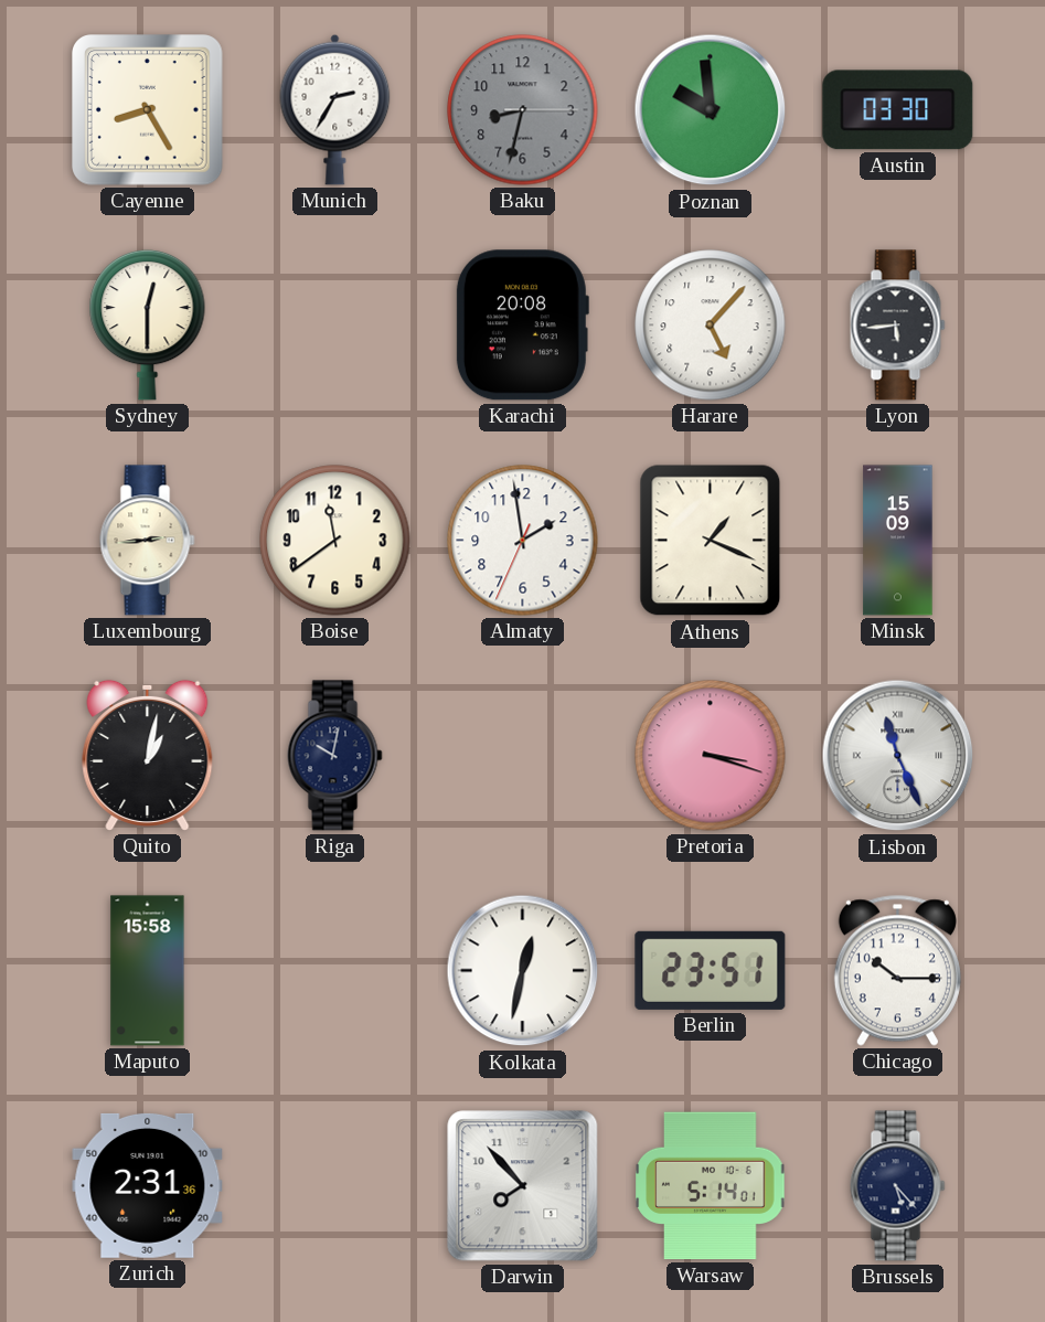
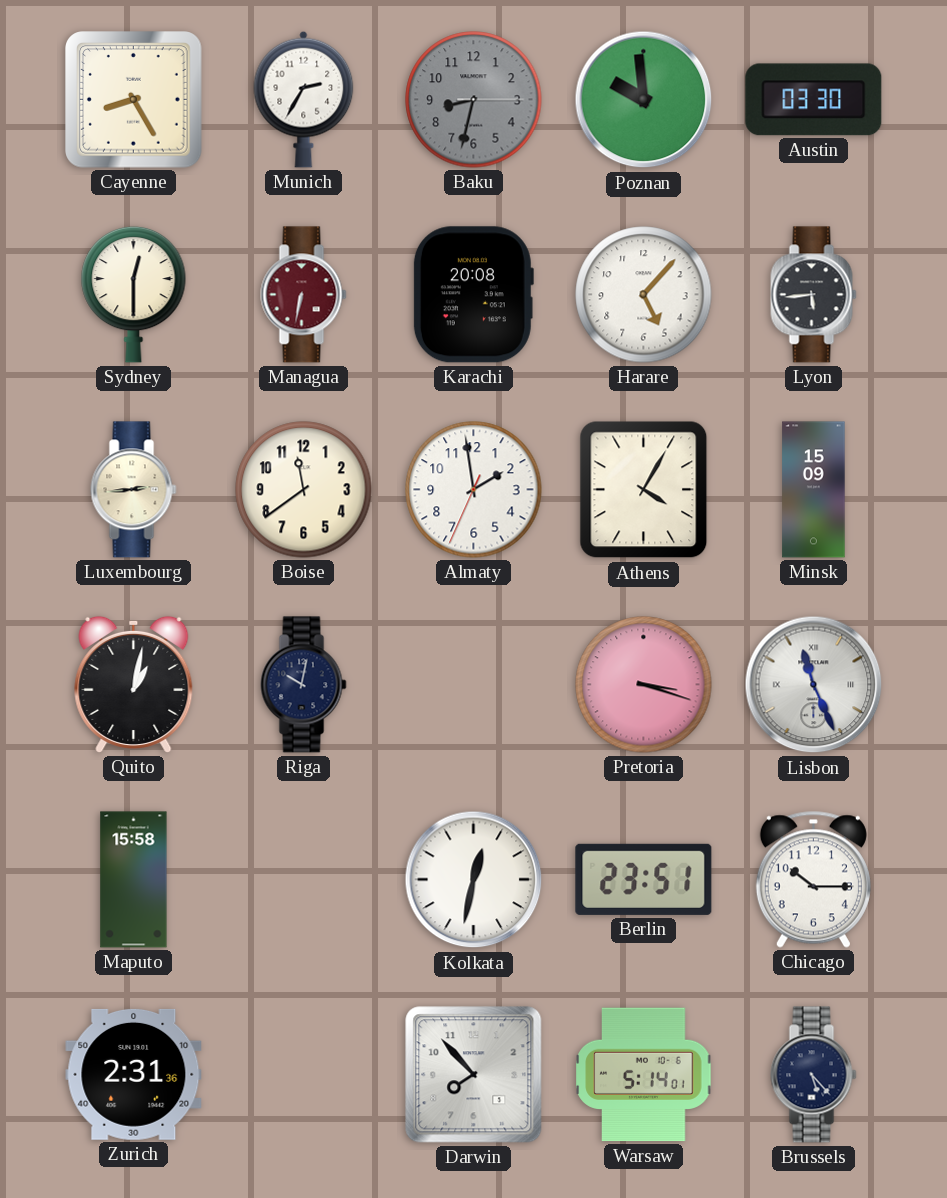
Managua: none -> 6:32 (304, 295)
Athens: 1:19 -> 4:05 (644, 490)
